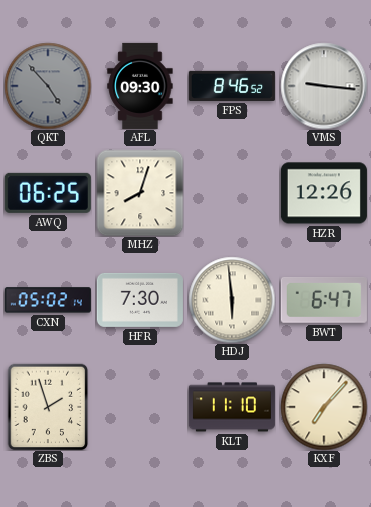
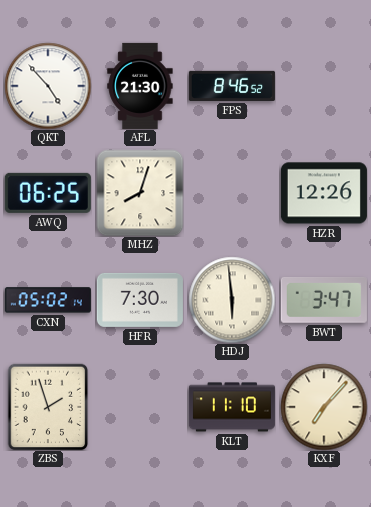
QKT dial: grey -> white (48, 86)
AFL: 09:30 -> 21:30 (140, 86)
VMS: 9:16 -> none (324, 86)
BWT: 6:47 -> 3:47 (324, 300)
